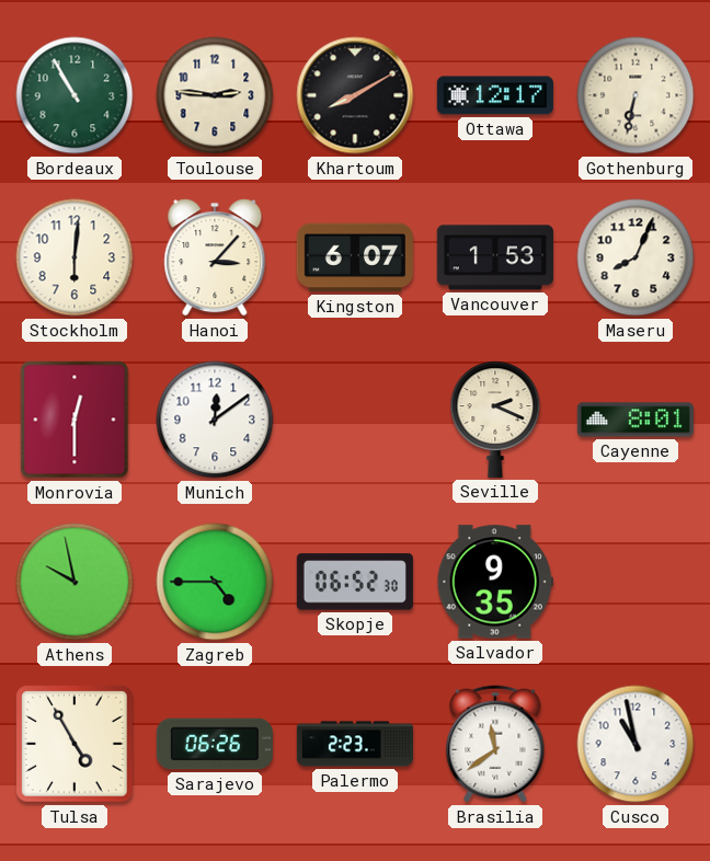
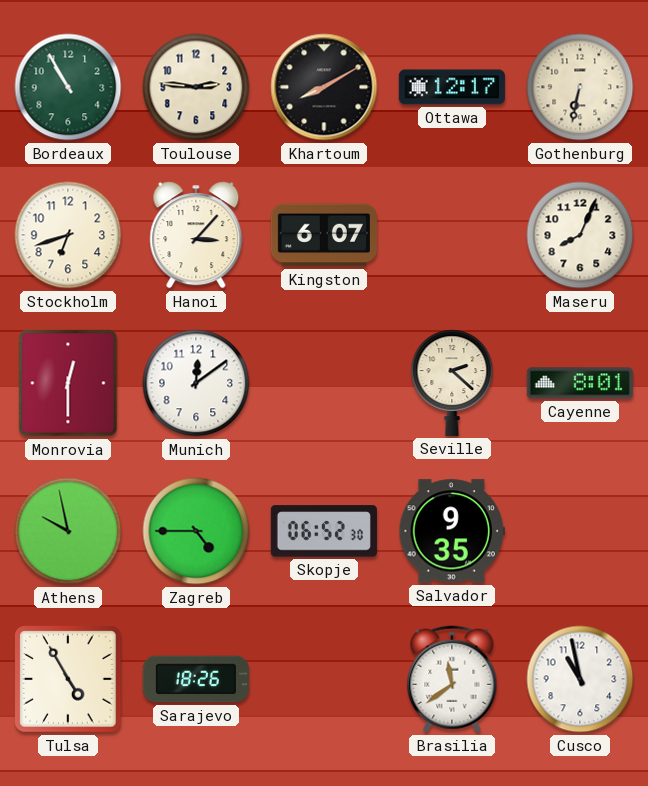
Stockholm: 6:01 -> 6:42 (68, 235)
Vancouver: 1:53 -> none (495, 257)
Seville: 2:19 -> 2:22 (452, 383)
Sarajevo: 06:26 -> 18:26 (196, 679)
Palermo: 2:23 -> none (355, 744)
